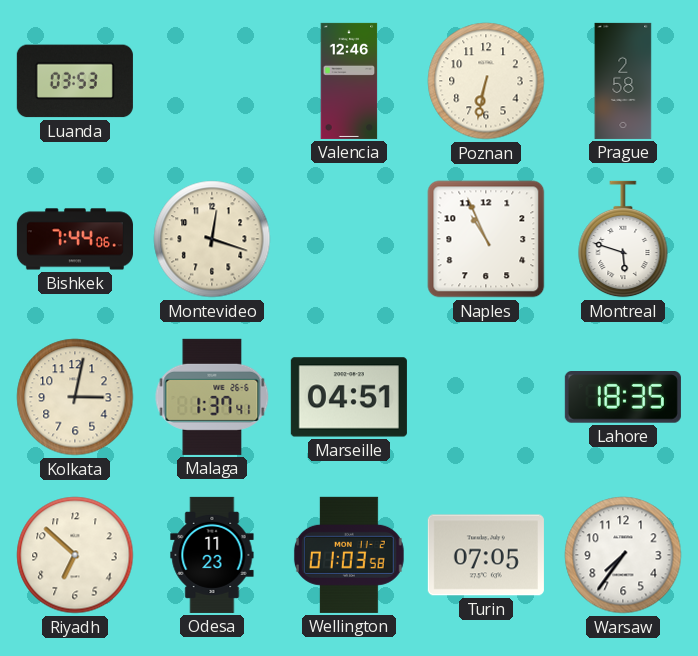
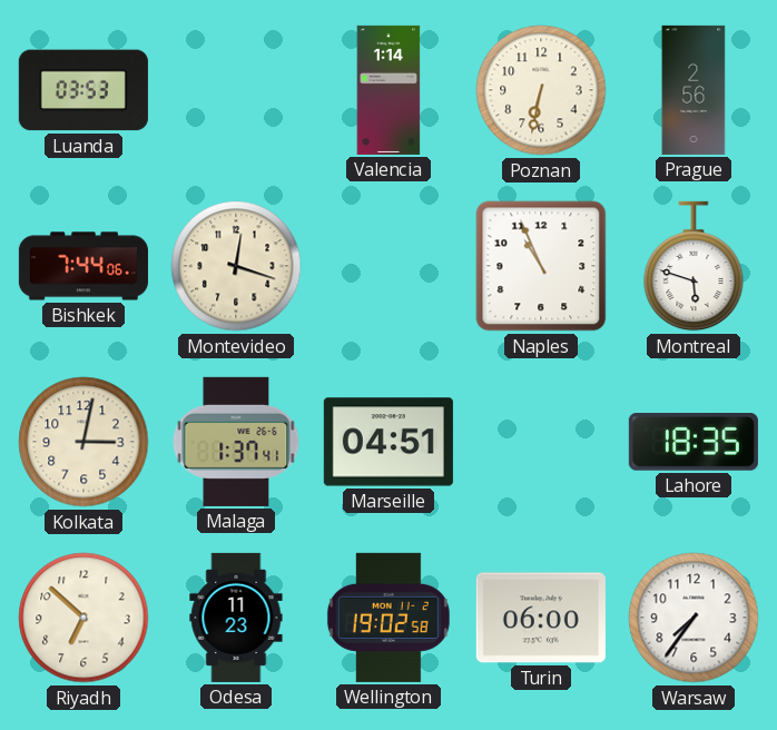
Valencia: 12:46 -> 1:14 (389, 90)
Prague: 2:58 -> 2:56 (694, 90)
Wellington: 01:03 -> 19:02 (389, 618)
Turin: 07:05 -> 06:00 (541, 618)
